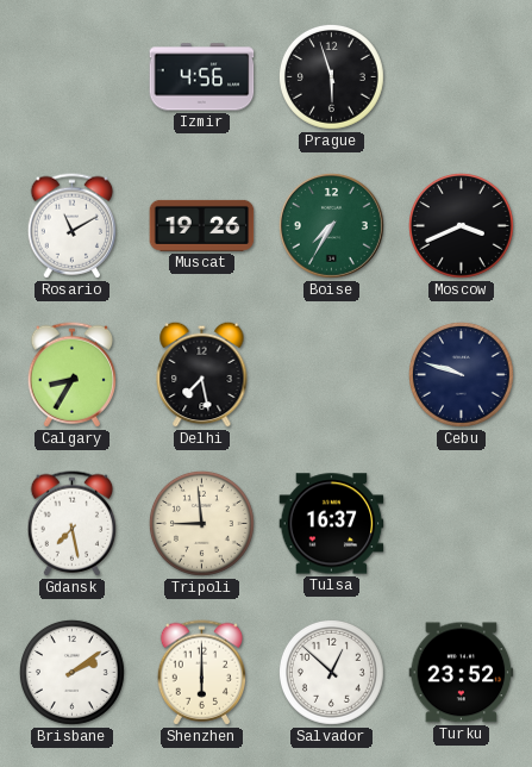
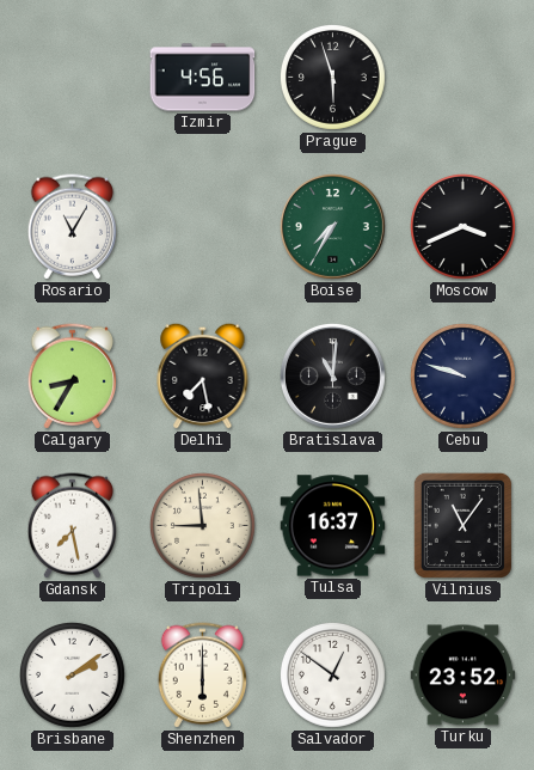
Rosario: 11:10 -> 11:05 (73, 227)
Muscat: 19:26 -> none (202, 225)
Bratislava: none -> 11:01 (332, 375)
Vilnius: none -> 11:06 (462, 525)
Salvador: 12:52 -> 12:51 (332, 674)
